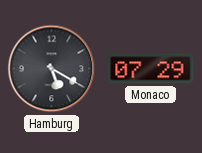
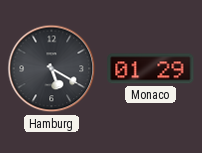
Monaco: 07:29 -> 01:29 (151, 69)
